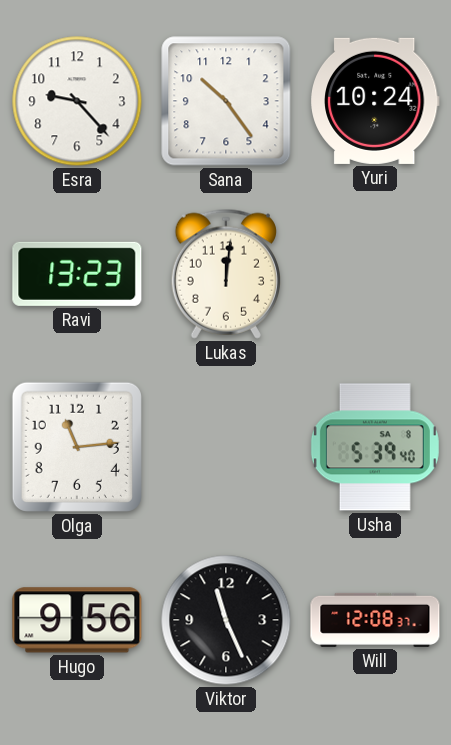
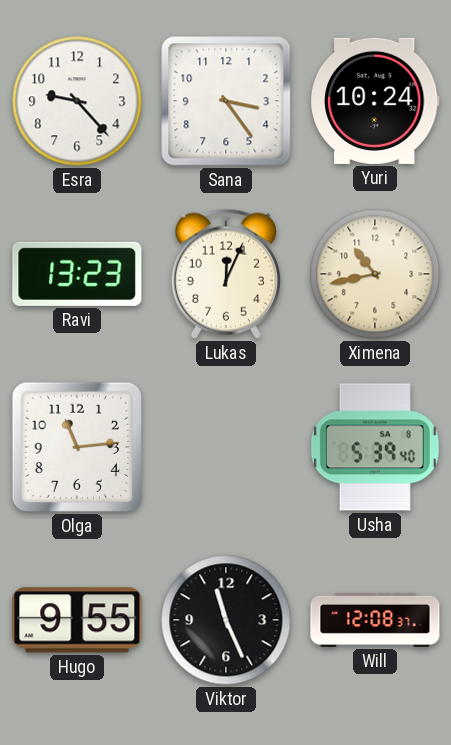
Sana: 10:24 -> 3:24 (226, 101)
Lukas: 12:01 -> 12:04 (226, 274)
Ximena: none -> 10:43 (375, 274)
Hugo: 9:56 -> 9:55 (77, 620)
